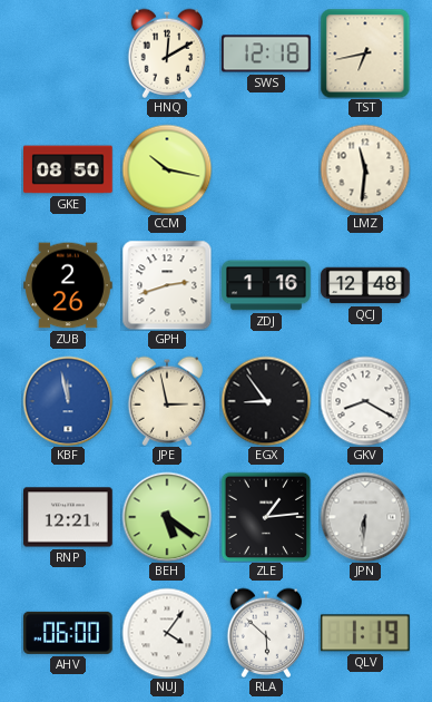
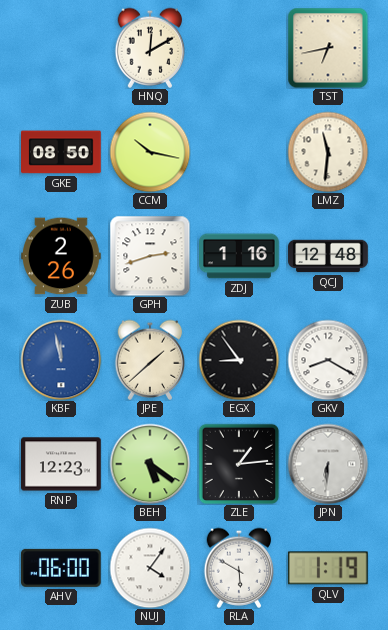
SWS: 12:18 -> none (267, 53)
JPE: 2:58 -> 1:38 (150, 360)
RNP: 12:21 -> 12:23 (62, 464)
RLA: 5:52 -> 5:50 (239, 568)
